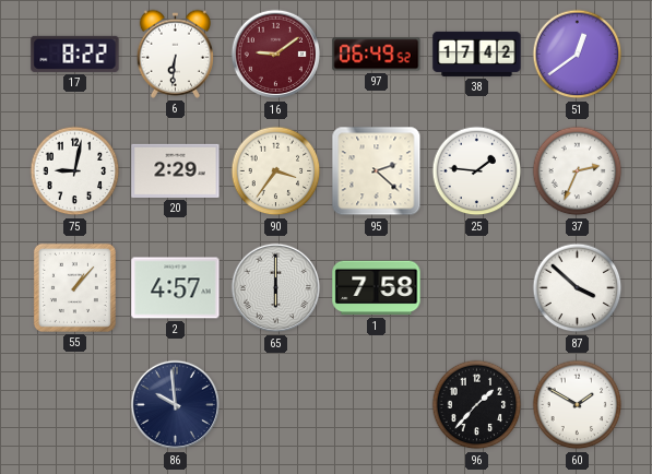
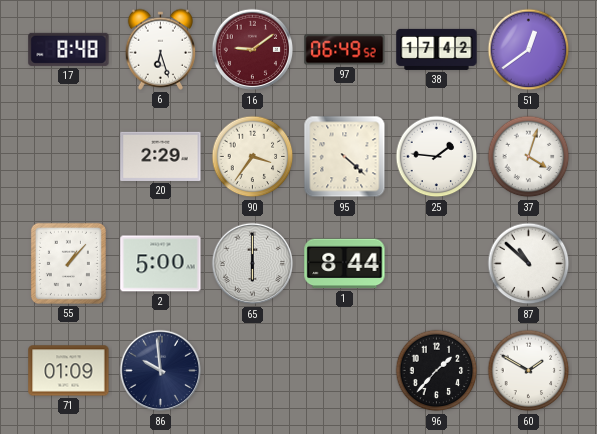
17: 8:22 -> 8:48 (69, 49)
6: 6:31 -> 6:27 (160, 49)
75: 9:02 -> none (75, 171)
95: 2:22 -> 4:22 (345, 157)
37: 2:34 -> 4:03 (529, 157)
2: 4:57 -> 5:00 (161, 264)
1: 7:58 -> 8:44 (345, 264)
87: 3:52 -> 10:52 (529, 264)
71: none -> 01:09 (69, 371)
